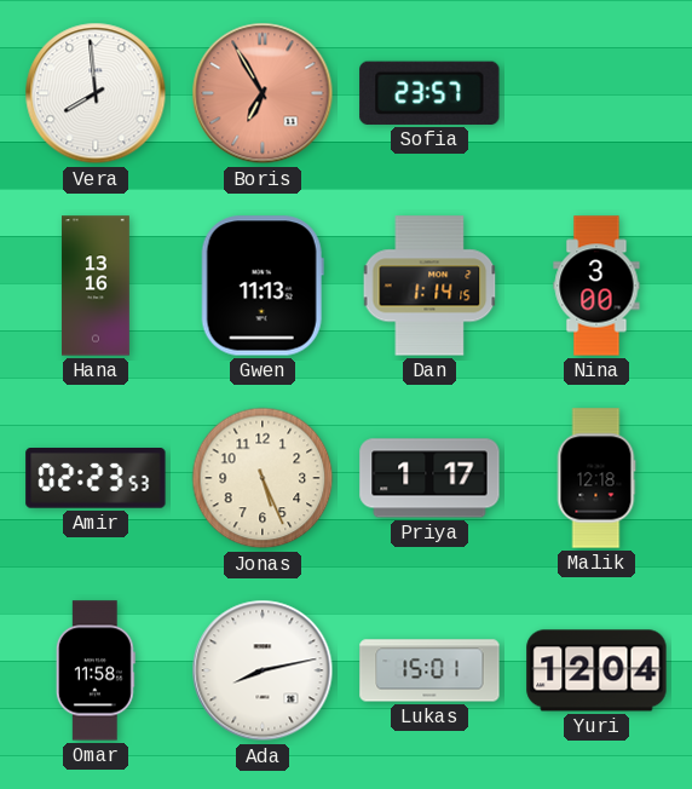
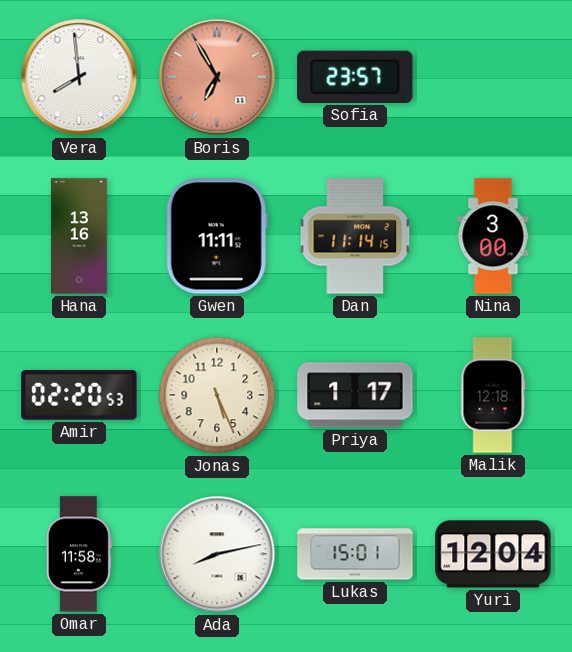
Gwen: 11:13 -> 11:11 (217, 236)
Dan: 1:14 -> 11:14 (355, 236)
Amir: 02:23 -> 02:20 (79, 395)
